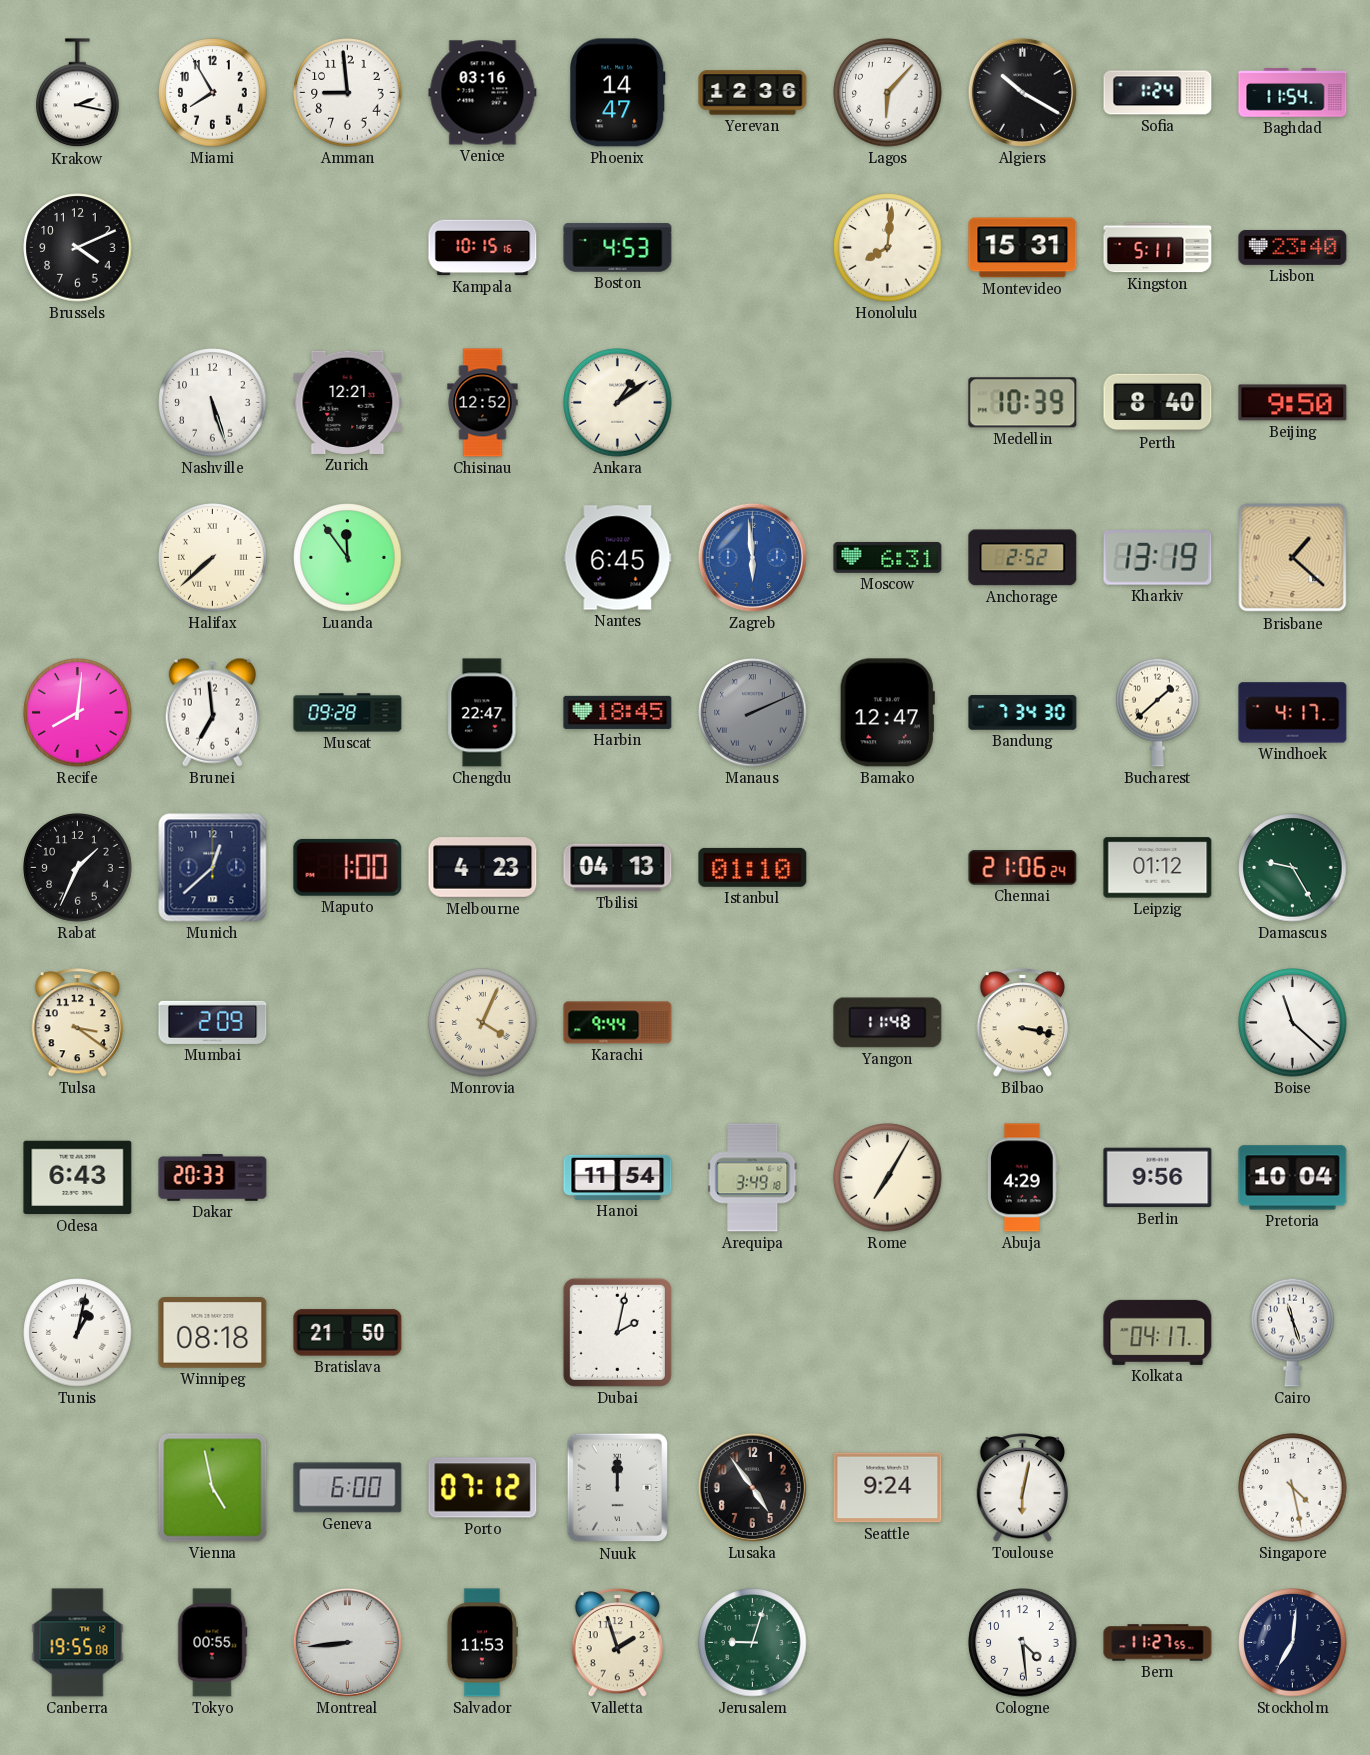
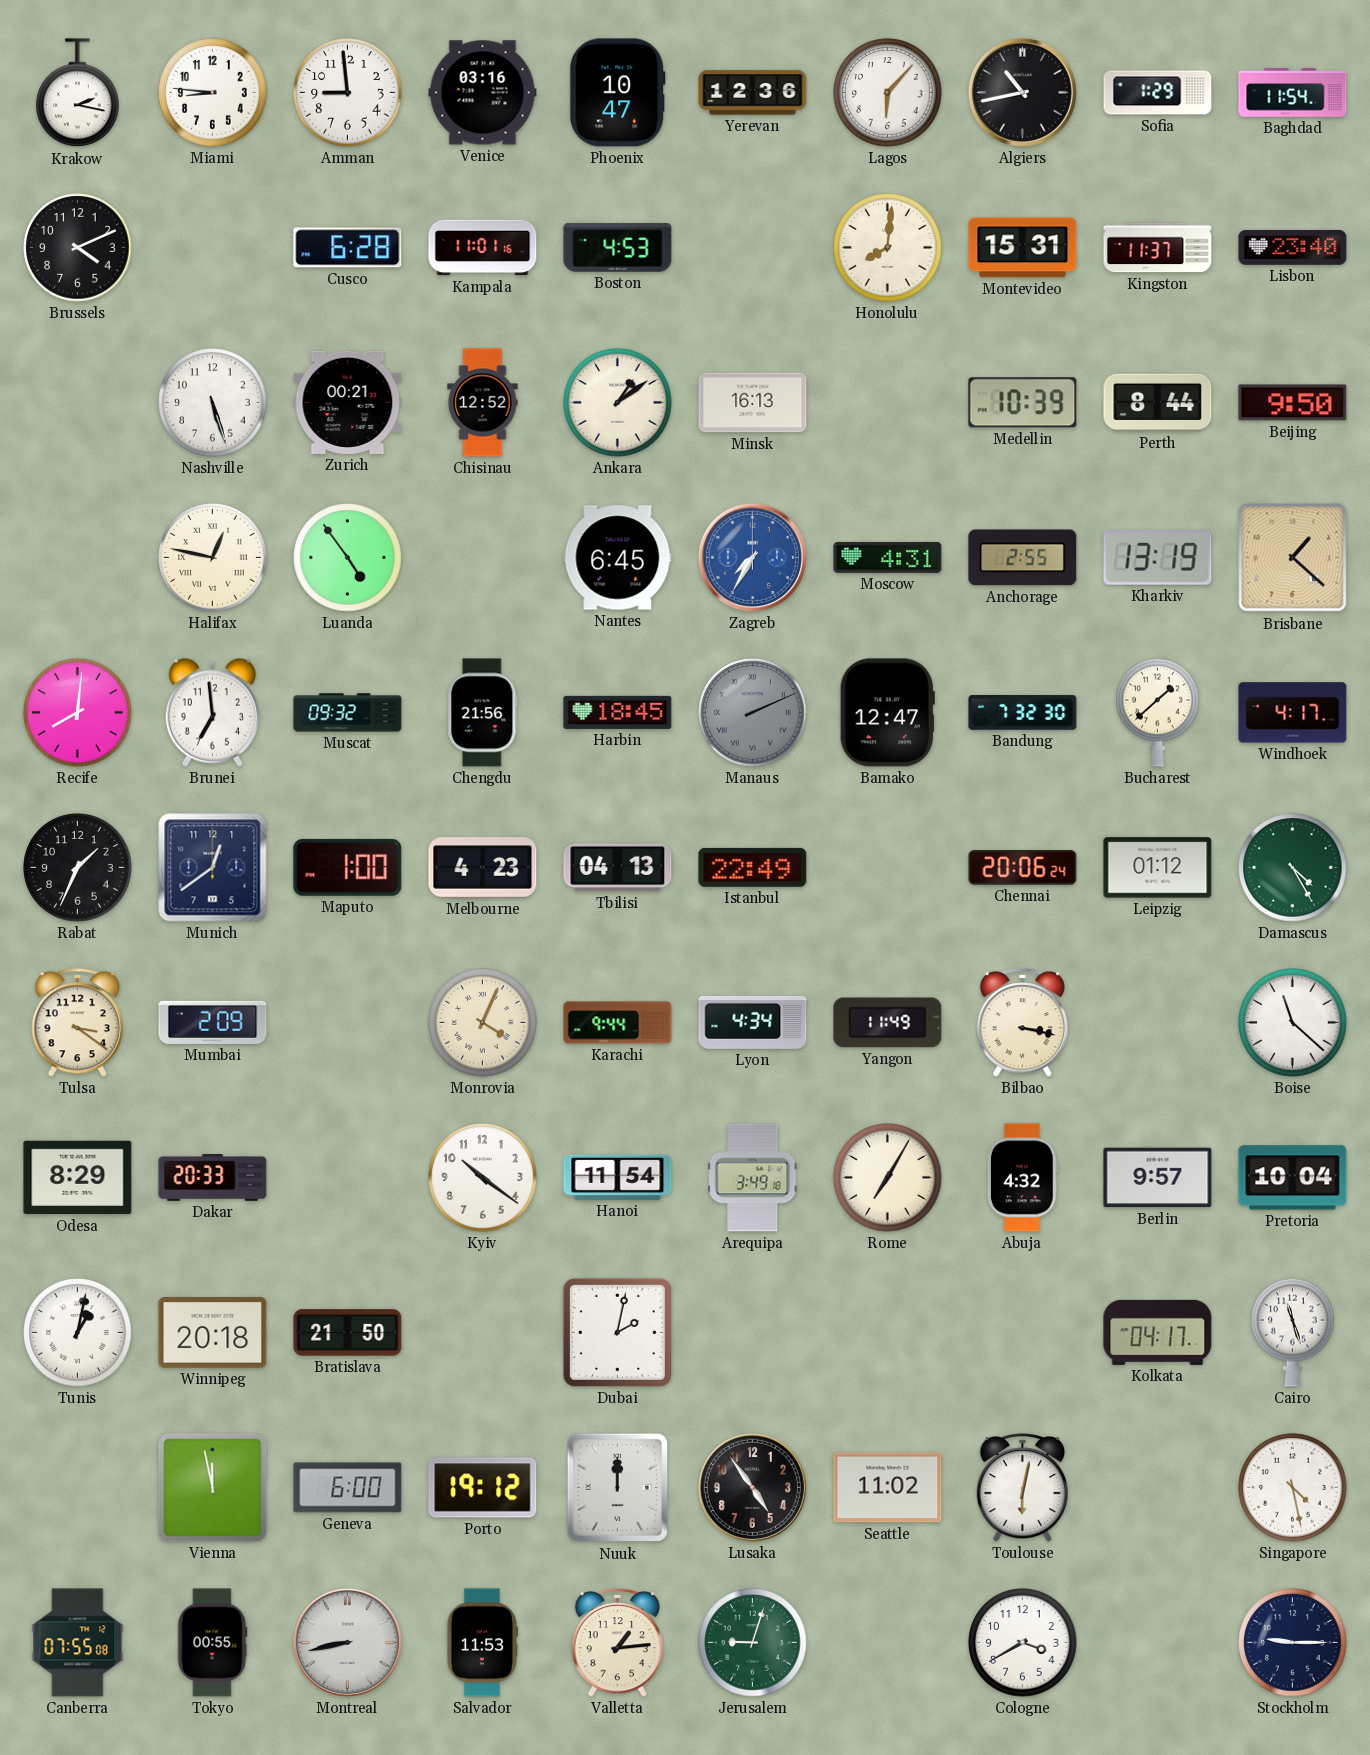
Miami: 7:55 -> 8:46 (213, 93)
Phoenix: 14:47 -> 10:47 (618, 93)
Algiers: 10:20 -> 10:43 (1022, 92)
Sofia: 1:24 -> 1:29 (1158, 93)
Cusco: none -> 6:28 (348, 248)
Kampala: 10:15 -> 11:01 (483, 248)
Kingston: 5:11 -> 11:37 (1158, 248)
Zurich: 12:21 -> 00:21 (348, 402)
Minsk: none -> 16:13 (753, 403)
Perth: 8:40 -> 8:44 (1158, 403)
Halifax: 7:38 -> 12:47 (213, 558)
Luanda: 11:54 -> 4:54 (348, 558)
Zagreb: 5:59 -> 7:35 (752, 557)
Moscow: 6:31 -> 4:31 (888, 557)
Anchorage: 2:52 -> 2:55 (1023, 558)
Muscat: 09:28 -> 09:32 (348, 713)
Chengdu: 22:47 -> 21:56 (483, 713)
Bandung: 7:34 -> 7:32 (1023, 713)
Munich: 12:38 -> 12:39 (213, 868)
Istanbul: 01:10 -> 22:49 (753, 867)
Chennai: 21:06 -> 20:06 (1023, 868)
Damascus: 9:25 -> 4:25 (1293, 868)
Lyon: none -> 4:34 (753, 1022)
Yangon: 11:48 -> 11:49 (888, 1023)
Odesa: 6:43 -> 8:29 (78, 1178)
Kyiv: none -> 10:21 (483, 1178)
Abuja: 4:29 -> 4:32 (1022, 1178)
Berlin: 9:56 -> 9:57 (1158, 1178)
Winnipeg: 08:18 -> 20:18 (213, 1333)
Vienna: 4:58 -> 11:58 (213, 1488)
Porto: 07:12 -> 19:12 (483, 1488)
Seattle: 9:24 -> 11:02 (888, 1488)
Canberra: 19:55 -> 07:55 (78, 1643)
Montreal: 8:44 -> 8:43 (347, 1642)
Valletta: 1:57 -> 1:14 (617, 1643)
Cologne: 4:29 -> 3:40 (1023, 1643)
Bern: 11:27 -> none (1158, 1643)
Stockholm: 7:01 -> 9:15 (1293, 1643)
